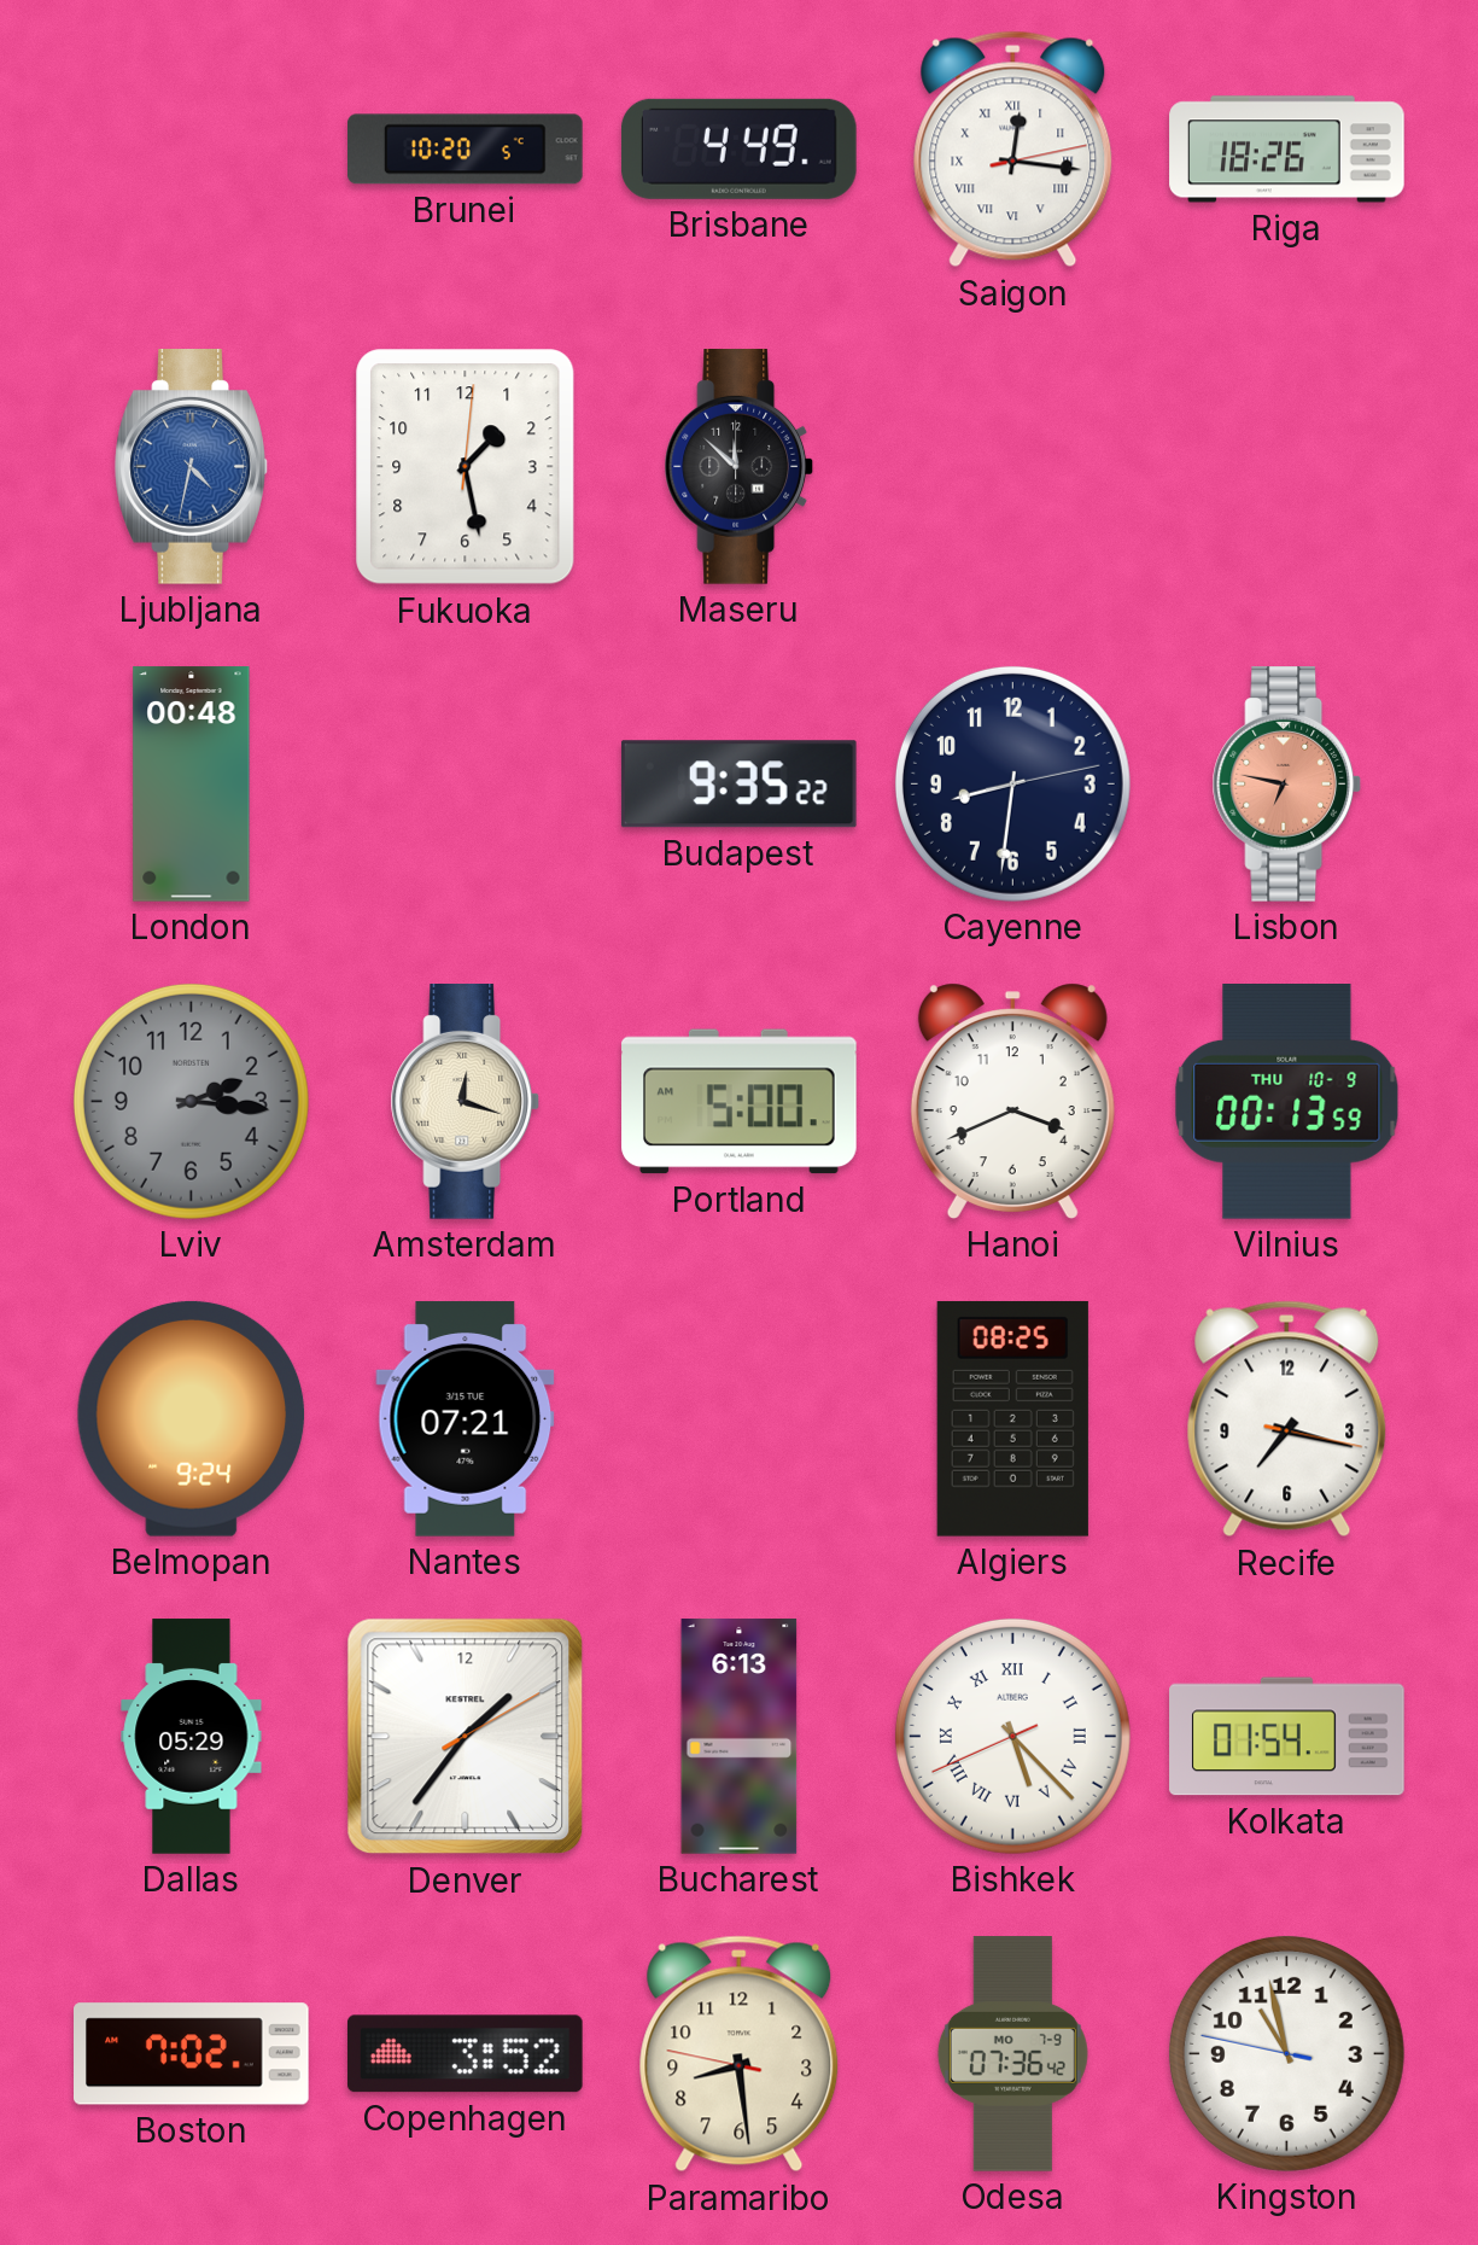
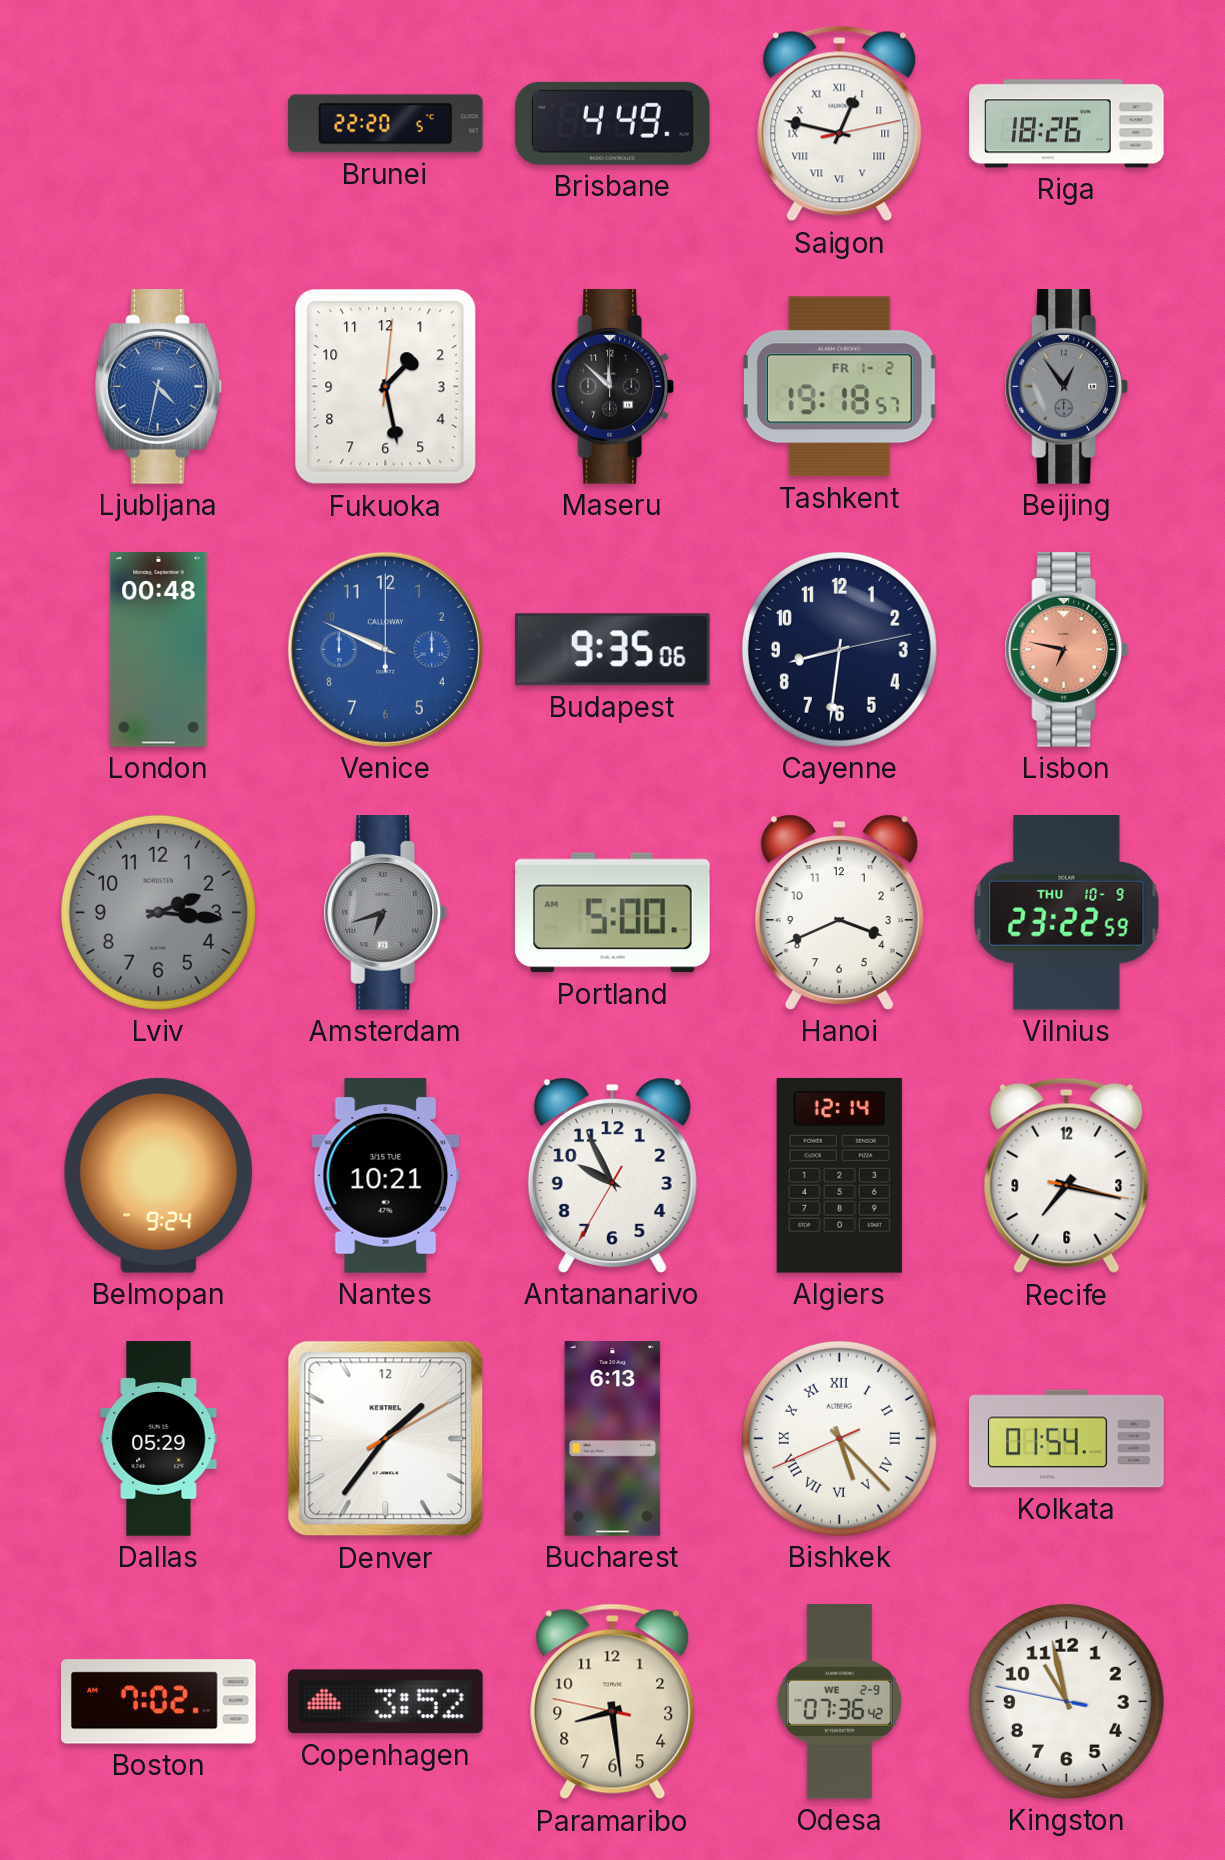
Brunei: 10:20 -> 22:20 (386, 124)
Saigon: 12:16 -> 12:47 (840, 124)
Tashkent: none -> 19:18 (839, 387)
Beijing: none -> 12:54 (1067, 387)
Venice: none -> 9:49 (385, 649)
Budapest: 9:35:22 -> 9:35:06 (612, 650)
Amsterdam: 12:18 -> 6:42 (386, 913)
Amsterdam dial: cream -> grey (386, 913)
Vilnius: 00:13 -> 23:22 (1067, 913)
Nantes: 07:21 -> 10:21 (386, 1176)
Antananarivo: none -> 9:55 (612, 1175)
Algiers: 08:25 -> 12:14 (839, 1175)
Odesa date: MO 7-9 -> WE 2-9 (839, 1702)
